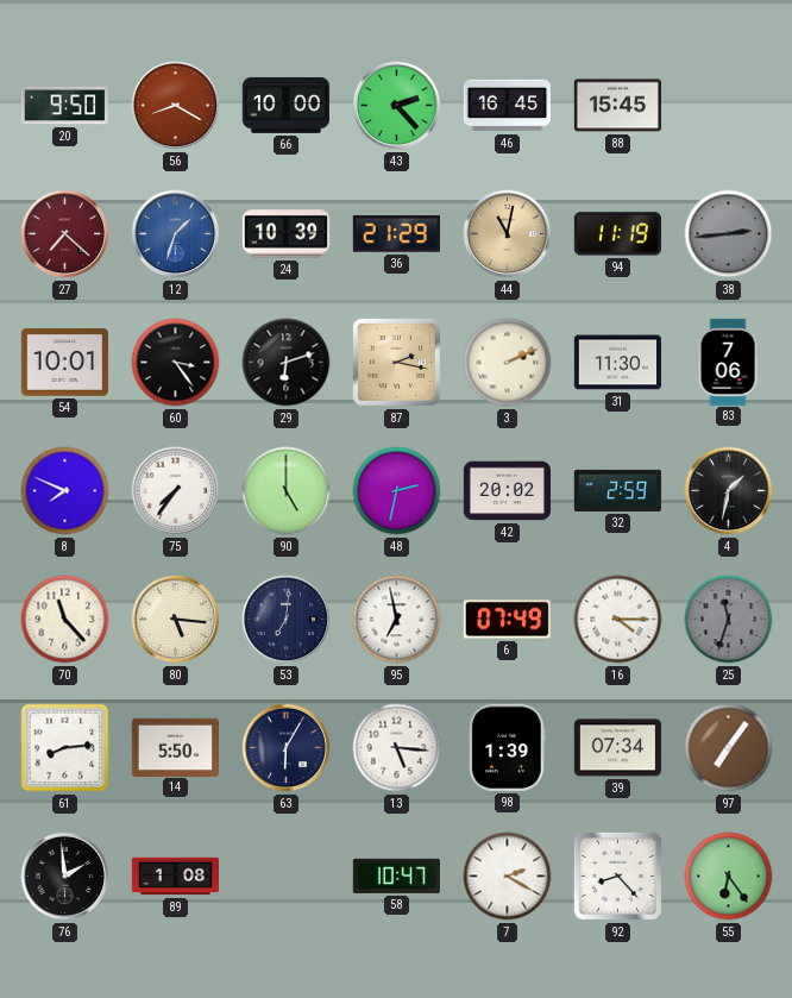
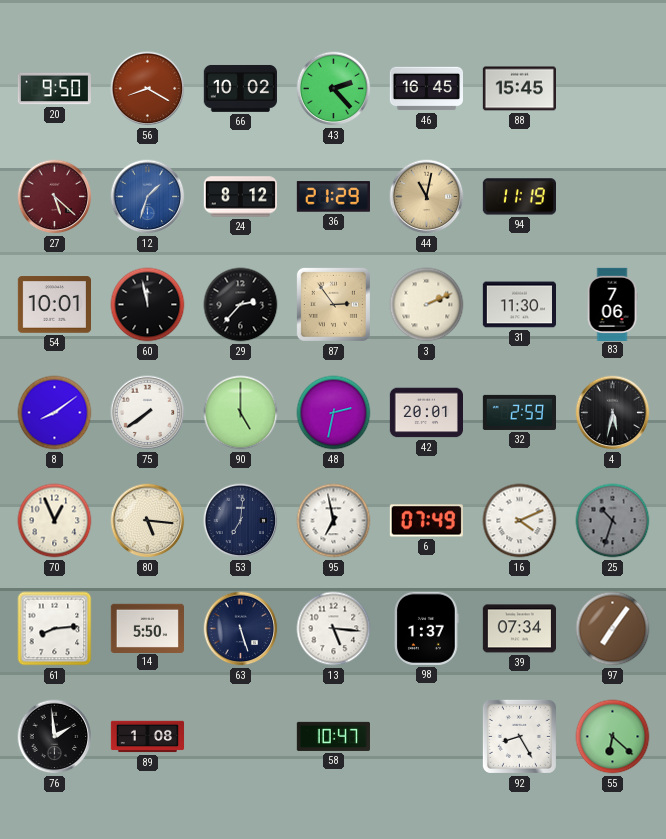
66: 10:00 -> 10:02 (240, 88)
27: 7:22 -> 5:22 (55, 197)
24: 10:39 -> 8:12 (240, 197)
38: 2:44 -> none (729, 234)
60: 3:24 -> 11:58 (148, 305)
29: 6:12 -> 2:37 (241, 305)
87: 2:17 -> 2:54 (333, 304)
8: 7:49 -> 8:09 (55, 413)
75: 7:36 -> 7:39 (148, 413)
42: 20:02 -> 20:01 (426, 413)
4: 1:32 -> 5:32 (613, 413)
70: 11:23 -> 12:56 (55, 521)
16: 4:15 -> 4:11 (520, 521)
25: 11:33 -> 10:33 (613, 521)
63: 6:05 -> 5:27 (241, 629)
98: 1:39 -> 1:37 (427, 628)
7: 2:20 -> none (508, 877)
92: 8:23 -> 8:25 (519, 736)
55: 6:24 -> 6:22 (613, 737)
